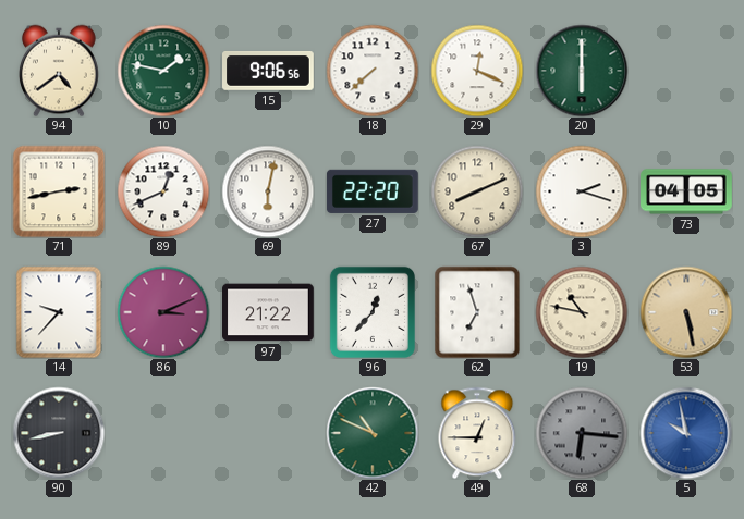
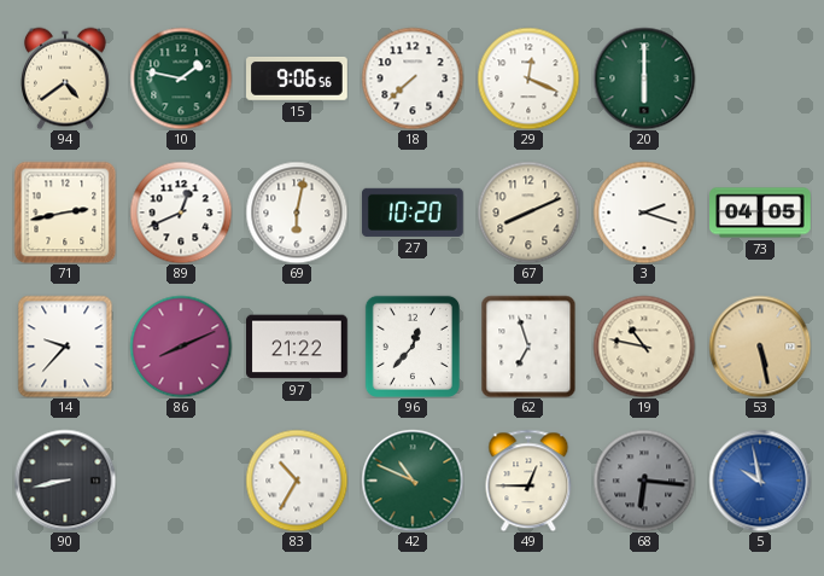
27: 22:20 -> 10:20 (413, 213)
86: 3:11 -> 8:11 (181, 347)
83: none -> 10:35 (297, 481)
